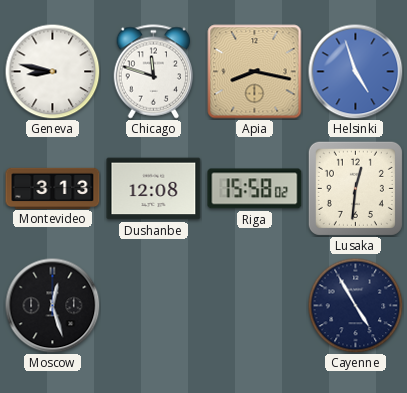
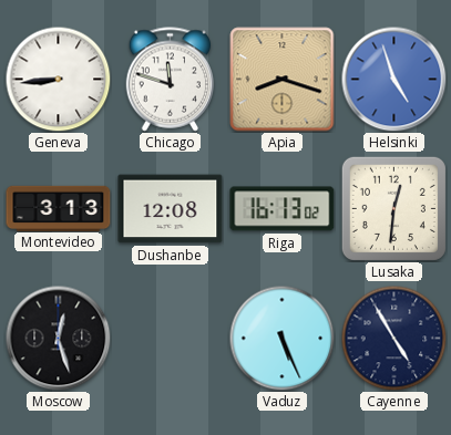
Geneva: 8:47 -> 8:44 (58, 79)
Apia: 8:17 -> 8:18 (283, 80)
Riga: 15:58 -> 16:13 (283, 209)
Vaduz: none -> 5:26 (281, 338)
